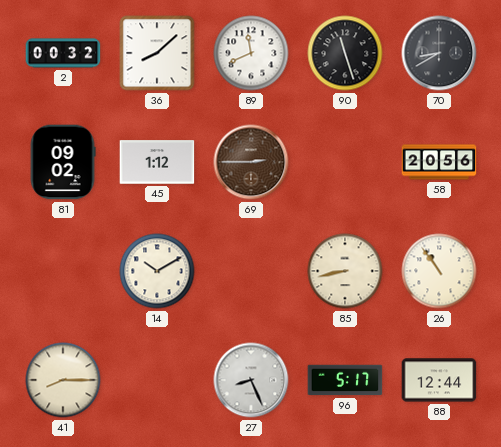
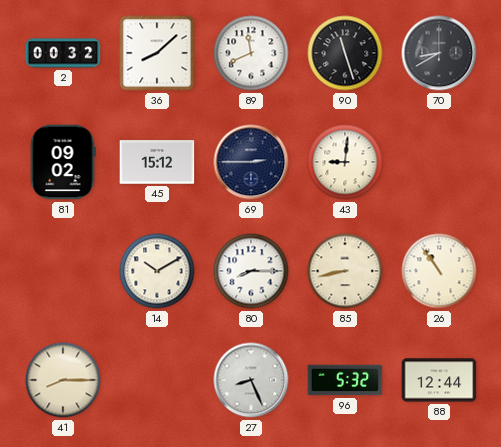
45: 1:12 -> 15:12 (157, 162)
69 dial: brown -> navy (251, 162)
43: none -> 9:01 (345, 162)
58: 20:56 -> none (439, 162)
80: none -> 8:15 (251, 271)
96: 5:17 -> 5:32 (345, 380)
